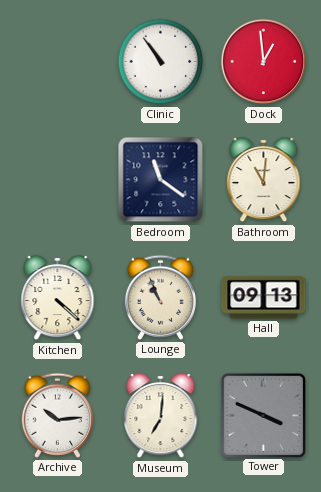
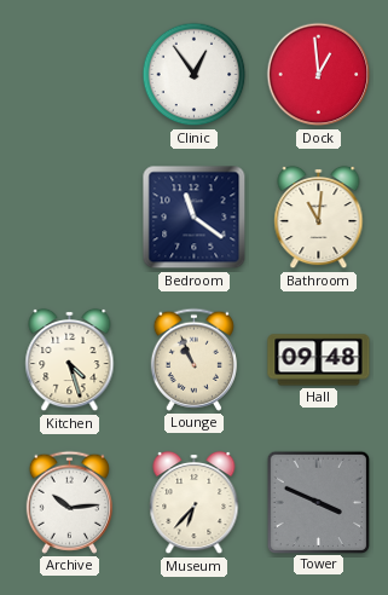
Clinic: 10:54 -> 12:54 (195, 75)
Kitchen: 4:22 -> 4:27 (70, 360)
Hall: 09:13 -> 09:48 (319, 360)
Museum: 7:01 -> 6:37 (195, 503)
